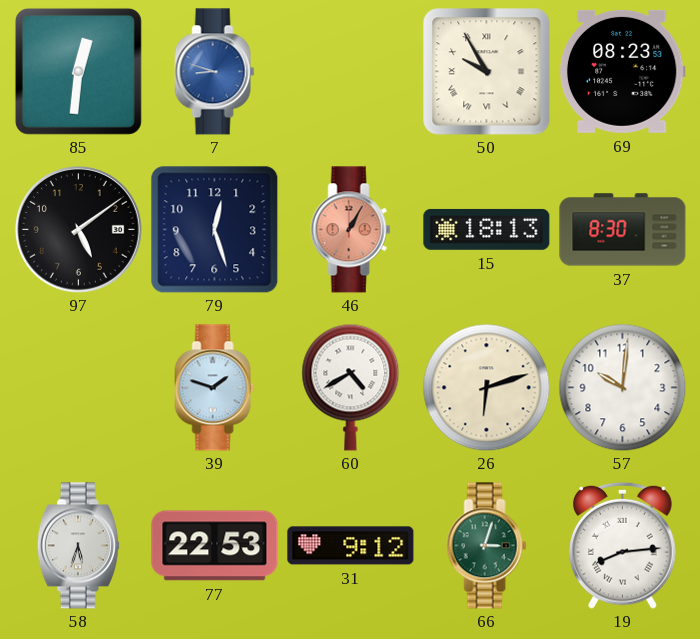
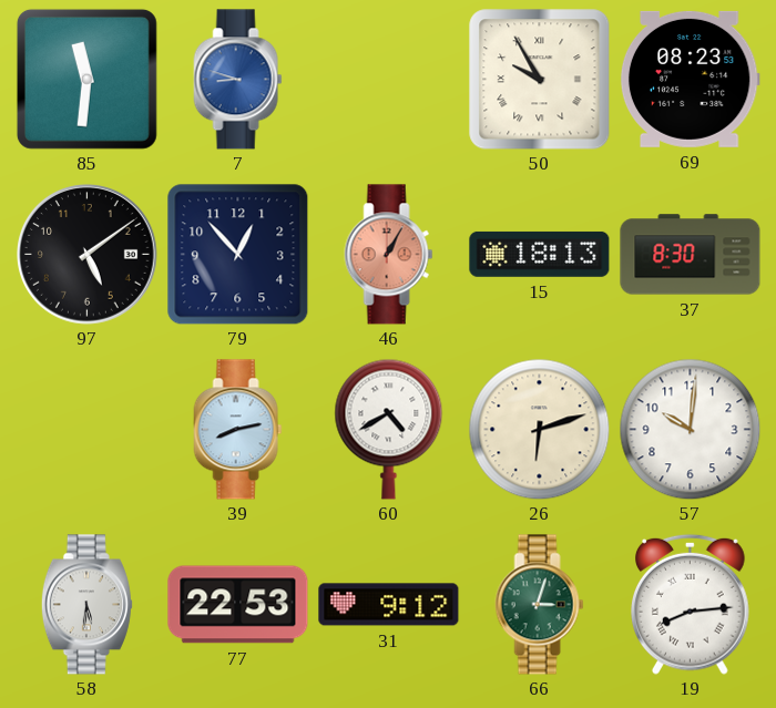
85: 12:31 -> 11:31 (86, 79)
79: 12:27 -> 12:53 (238, 255)
39: 1:48 -> 8:13 (238, 430)
58: 5:33 -> 5:31 (86, 605)
